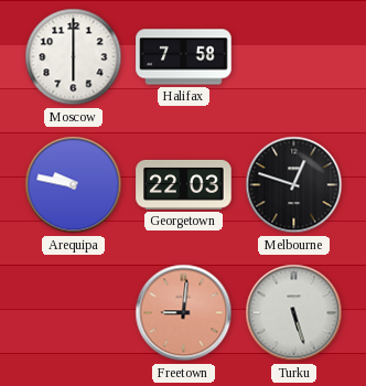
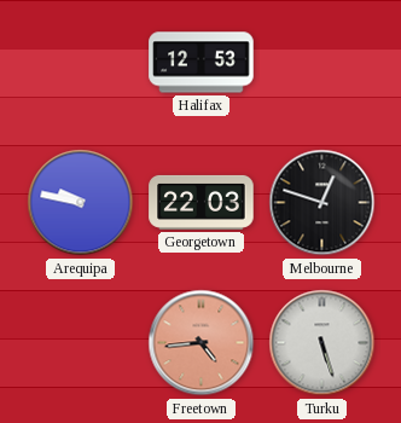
Moscow: 6:00 -> none (74, 57)
Halifax: 7:58 -> 12:53 (202, 63)
Freetown: 9:01 -> 4:44 (202, 343)
